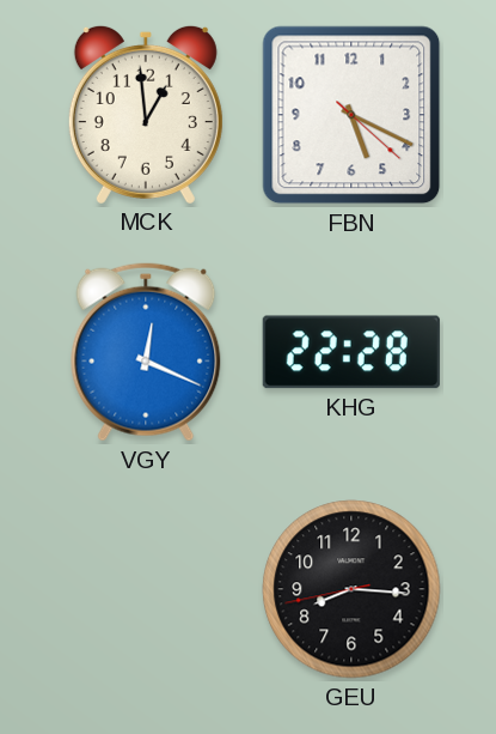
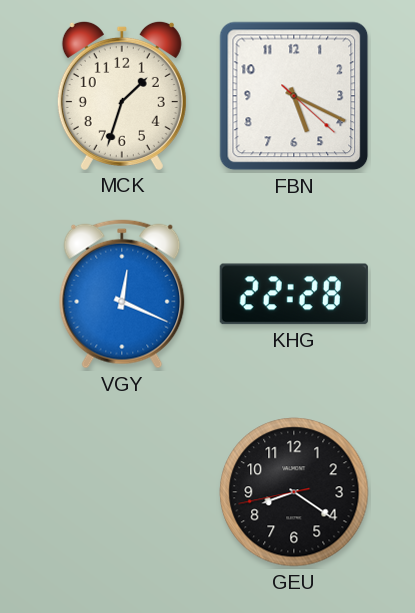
MCK: 12:59 -> 1:33 (122, 95)
GEU: 8:15 -> 8:20 (294, 492)
